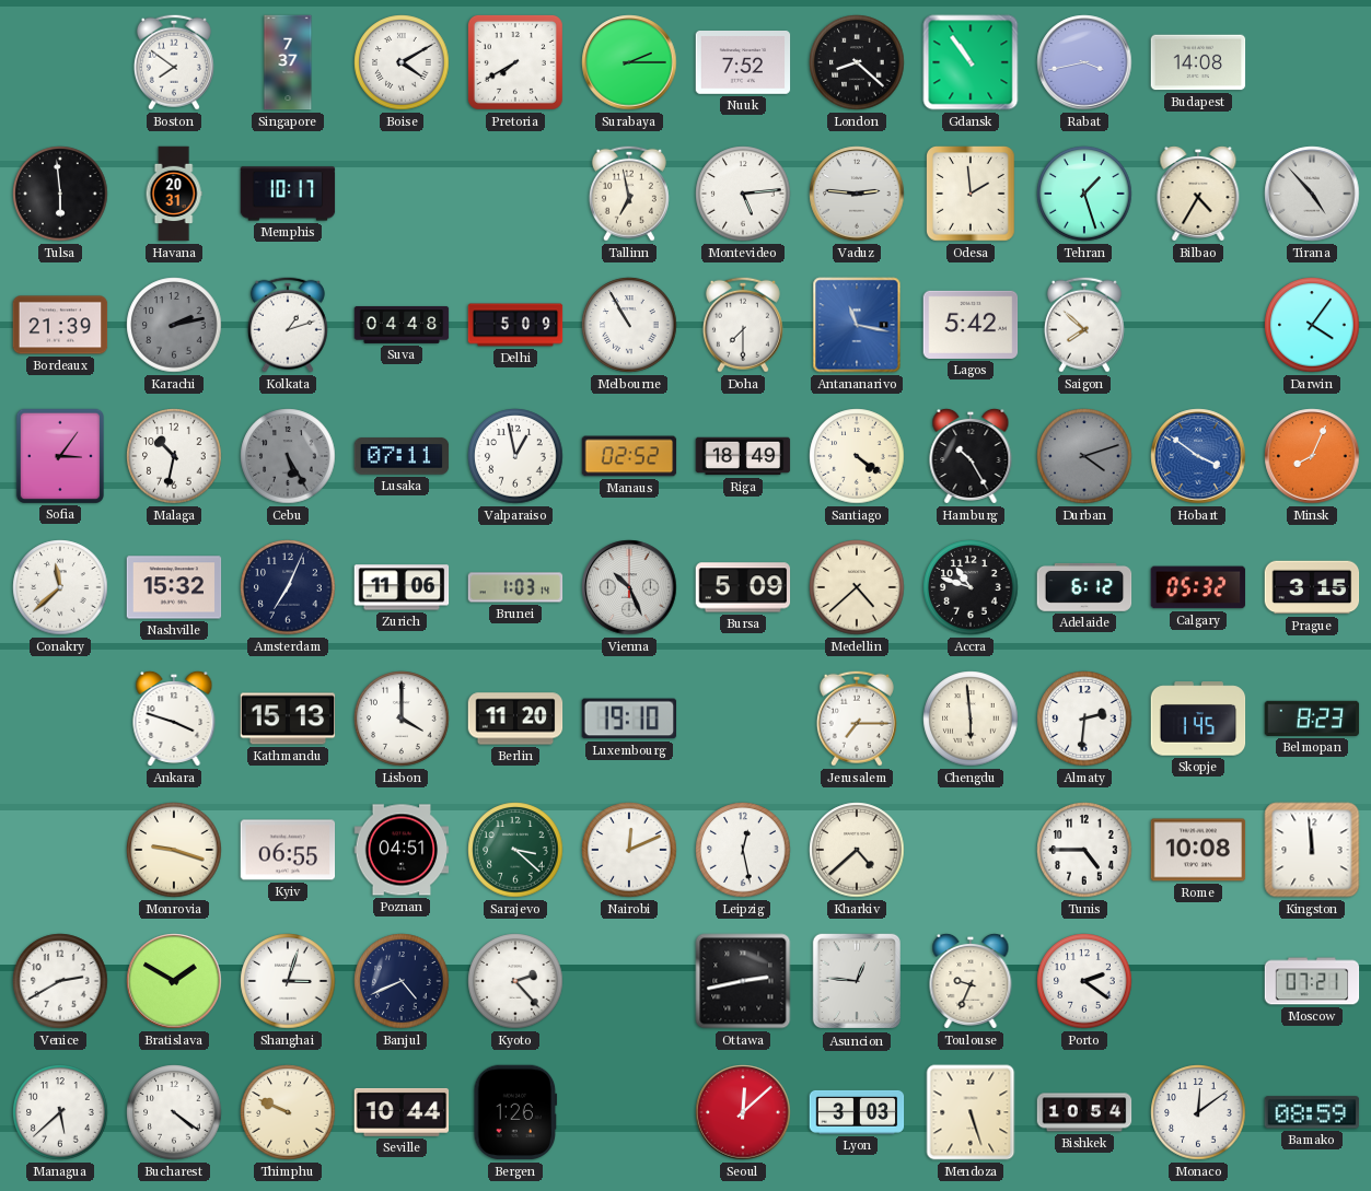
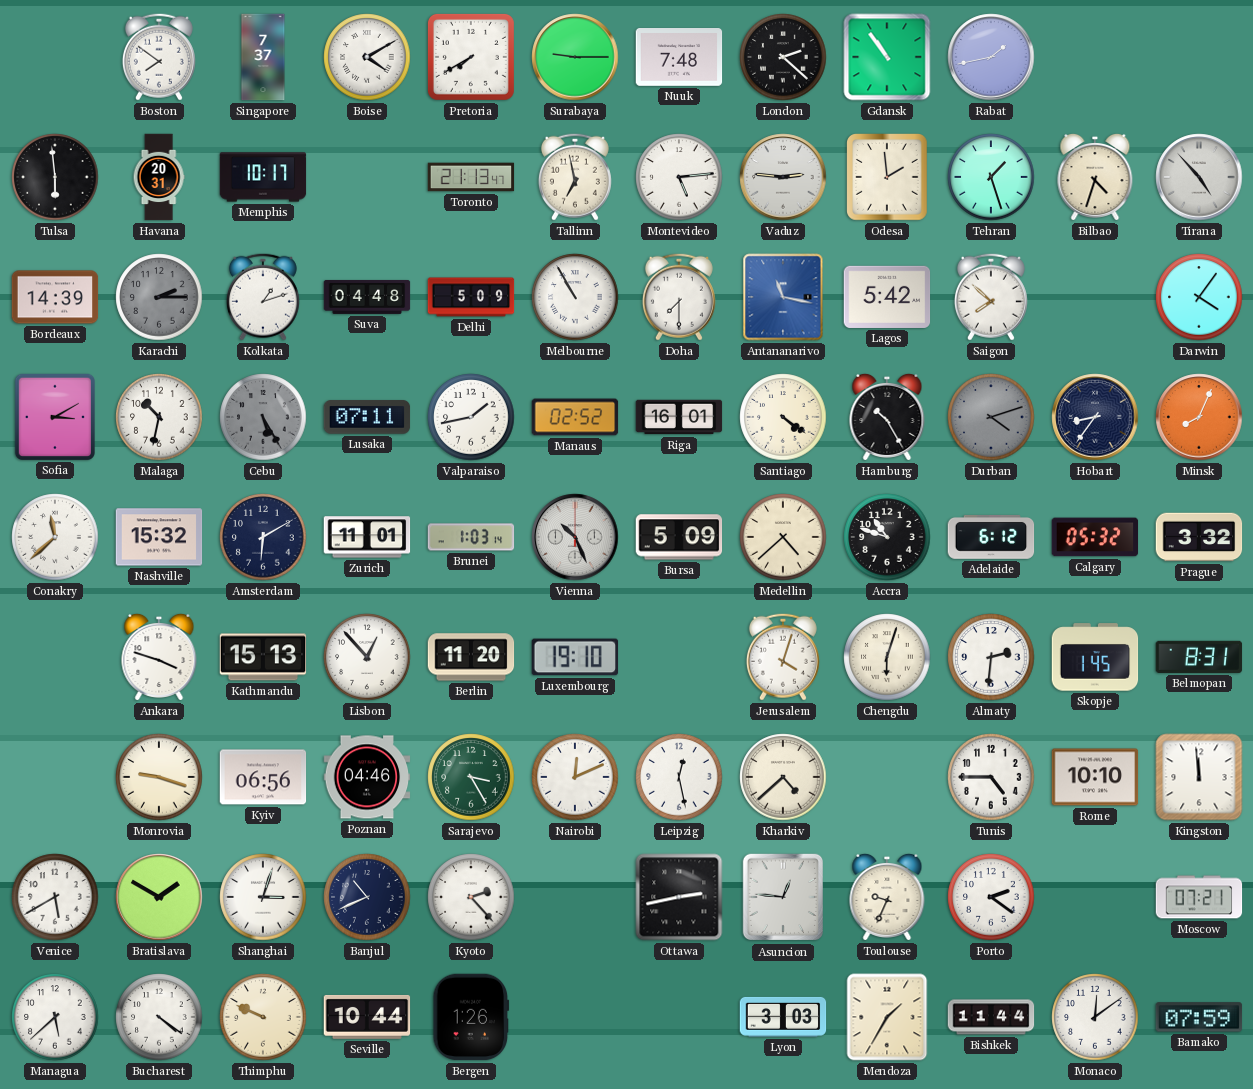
Surabaya: 2:15 -> 9:15 (575, 57)
Nuuk: 7:52 -> 7:48 (679, 58)
London: 8:22 -> 2:22 (783, 57)
Rabat: 3:43 -> 1:43 (991, 57)
Budapest: 14:08 -> none (1198, 62)
Toronto: none -> 21:13 (471, 177)
Bilbao: 4:35 -> 4:33 (1095, 177)
Bordeaux: 21:39 -> 14:39 (55, 297)
Karachi: 2:13 -> 2:15 (159, 297)
Sofia: 3:06 -> 3:10 (55, 416)
Valparaiso: 12:58 -> 1:43 (471, 417)
Riga: 18:49 -> 16:01 (679, 417)
Hobart: 3:51 -> 8:36 (1095, 417)
Hobart dial: blue -> navy (1095, 417)
Amsterdam: 7:04 -> 6:10 (263, 537)
Zurich: 11:06 -> 11:01 (367, 537)
Prague: 3:15 -> 3:32 (1199, 537)
Lisbon: 4:00 -> 12:53 (367, 657)
Jerusalem: 7:15 -> 4:03 (783, 657)
Chengdu: 5:59 -> 6:03 (887, 657)
Belmopan: 8:23 -> 8:31 (1199, 657)
Kyiv: 06:55 -> 06:56 (263, 777)
Poznan: 04:51 -> 04:46 (367, 777)
Sarajevo: 3:22 -> 3:25 (471, 777)
Rome: 10:08 -> 10:10 (1095, 777)
Venice: 2:40 -> 5:40 (55, 897)
Banjul: 4:41 -> 10:41 (367, 897)
Seoul: 12:08 -> none (743, 1112)
Mendoza: 5:27 -> 1:35 (887, 1017)
Bishkek: 10:54 -> 11:44 (991, 1017)
Bamako: 08:59 -> 07:59 (1199, 1017)
